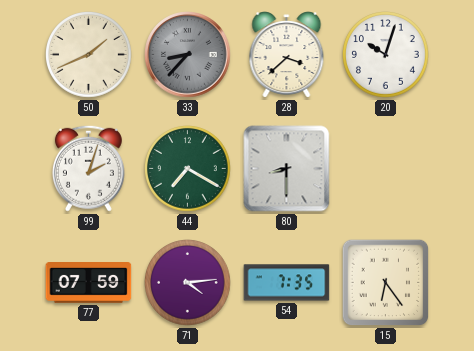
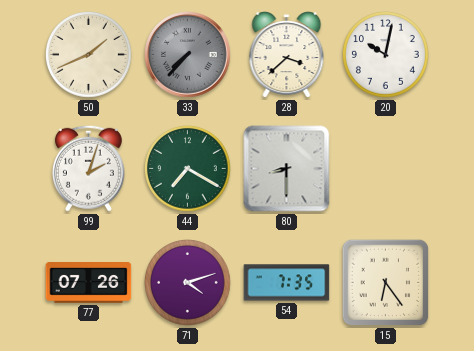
33: 8:37 -> 7:37 (188, 55)
20: 10:03 -> 10:02 (386, 55)
77: 07:59 -> 07:26 (89, 283)
71: 4:14 -> 4:12 (188, 283)
